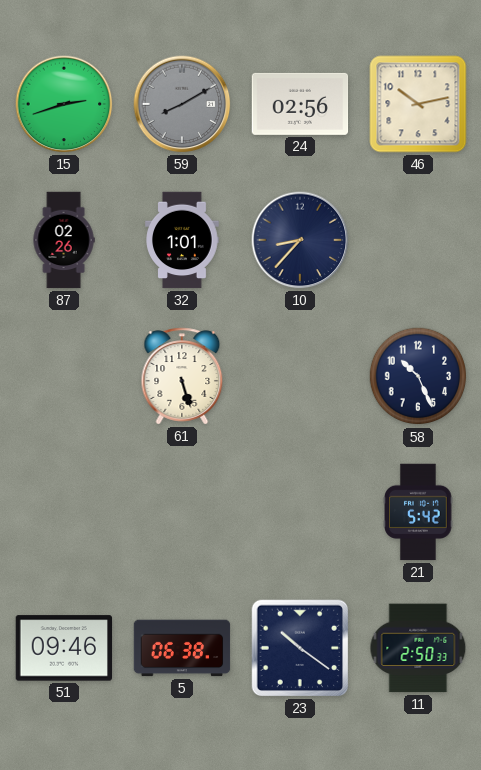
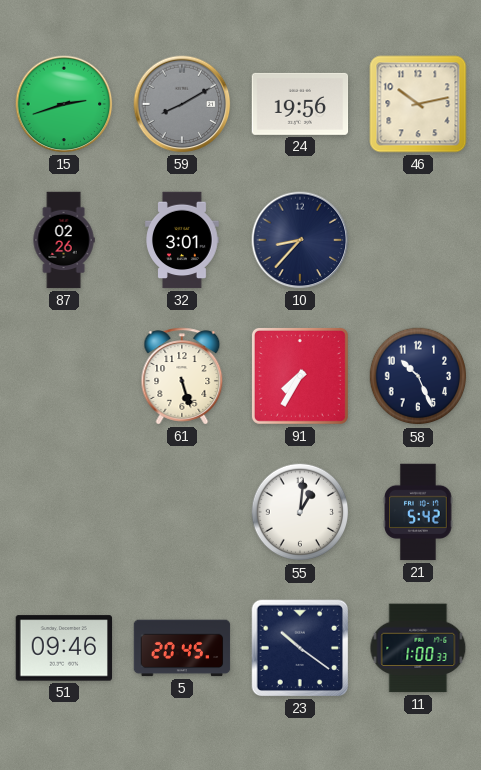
24: 02:56 -> 19:56 (300, 104)
32: 1:01 -> 3:01 (182, 240)
91: none -> 7:35 (300, 376)
55: none -> 1:01 (300, 512)
5: 06:38 -> 20:45 (182, 648)
11: 2:50 -> 1:00 (418, 648)
